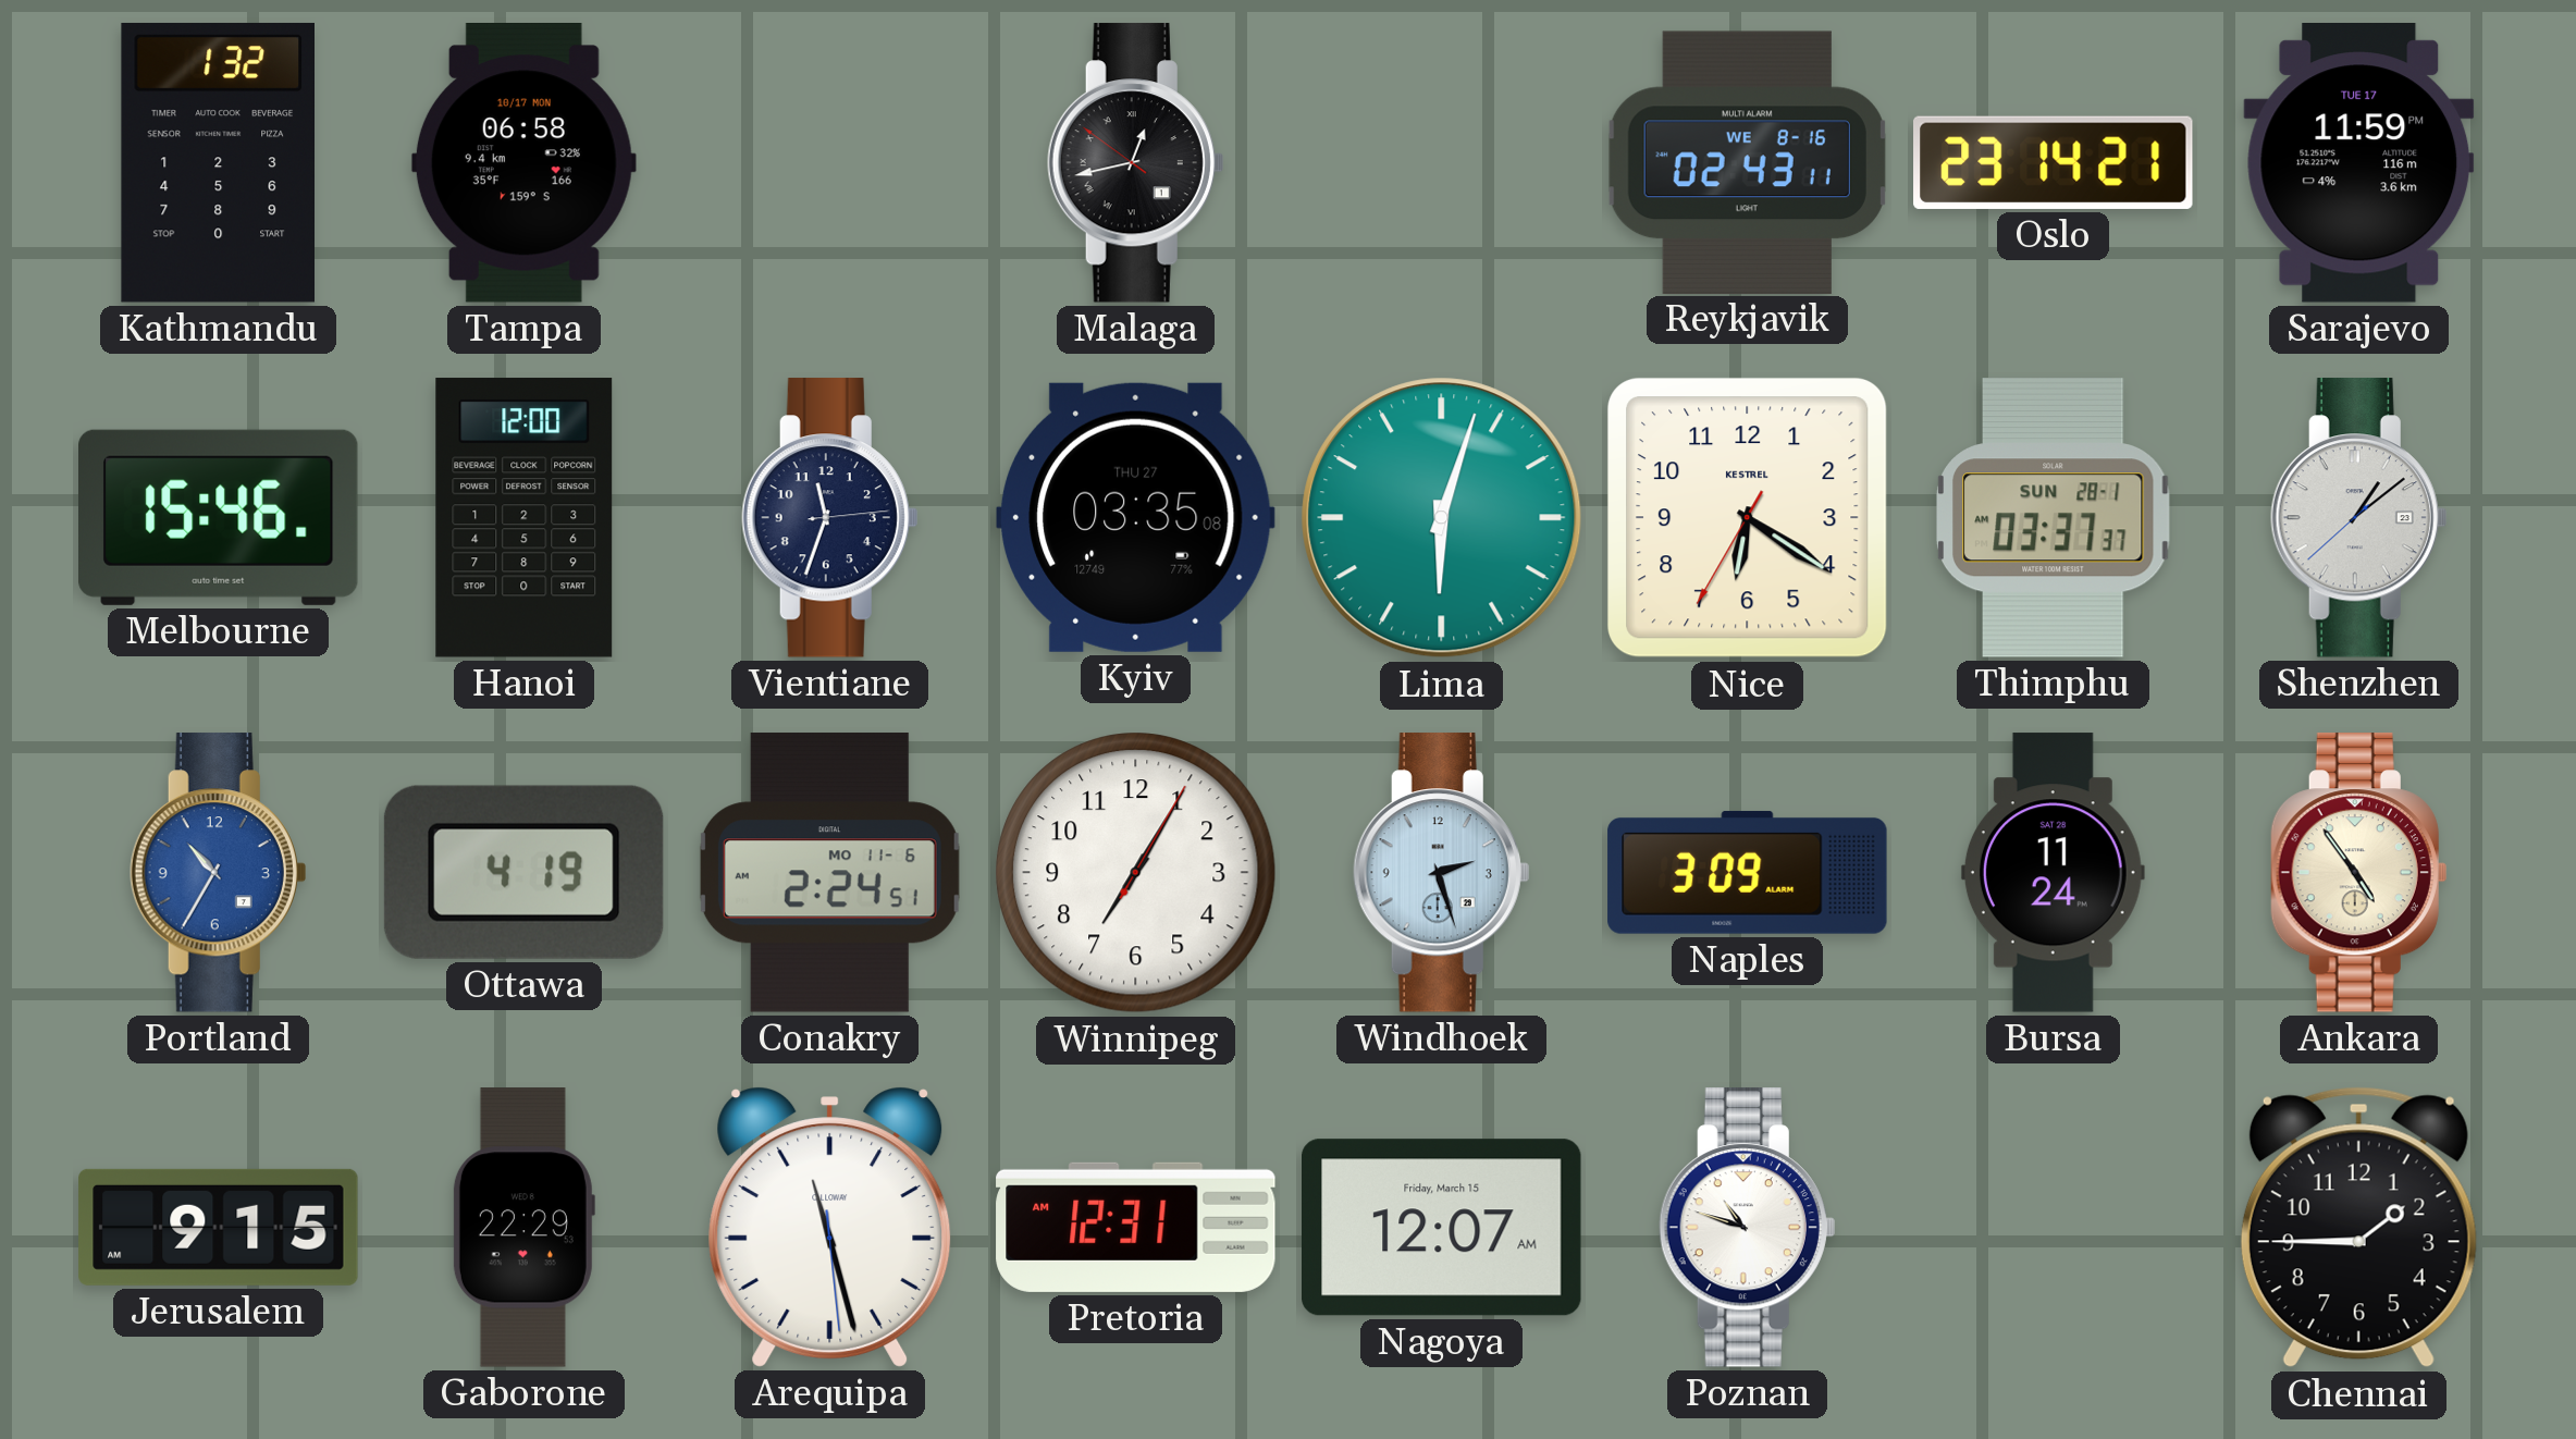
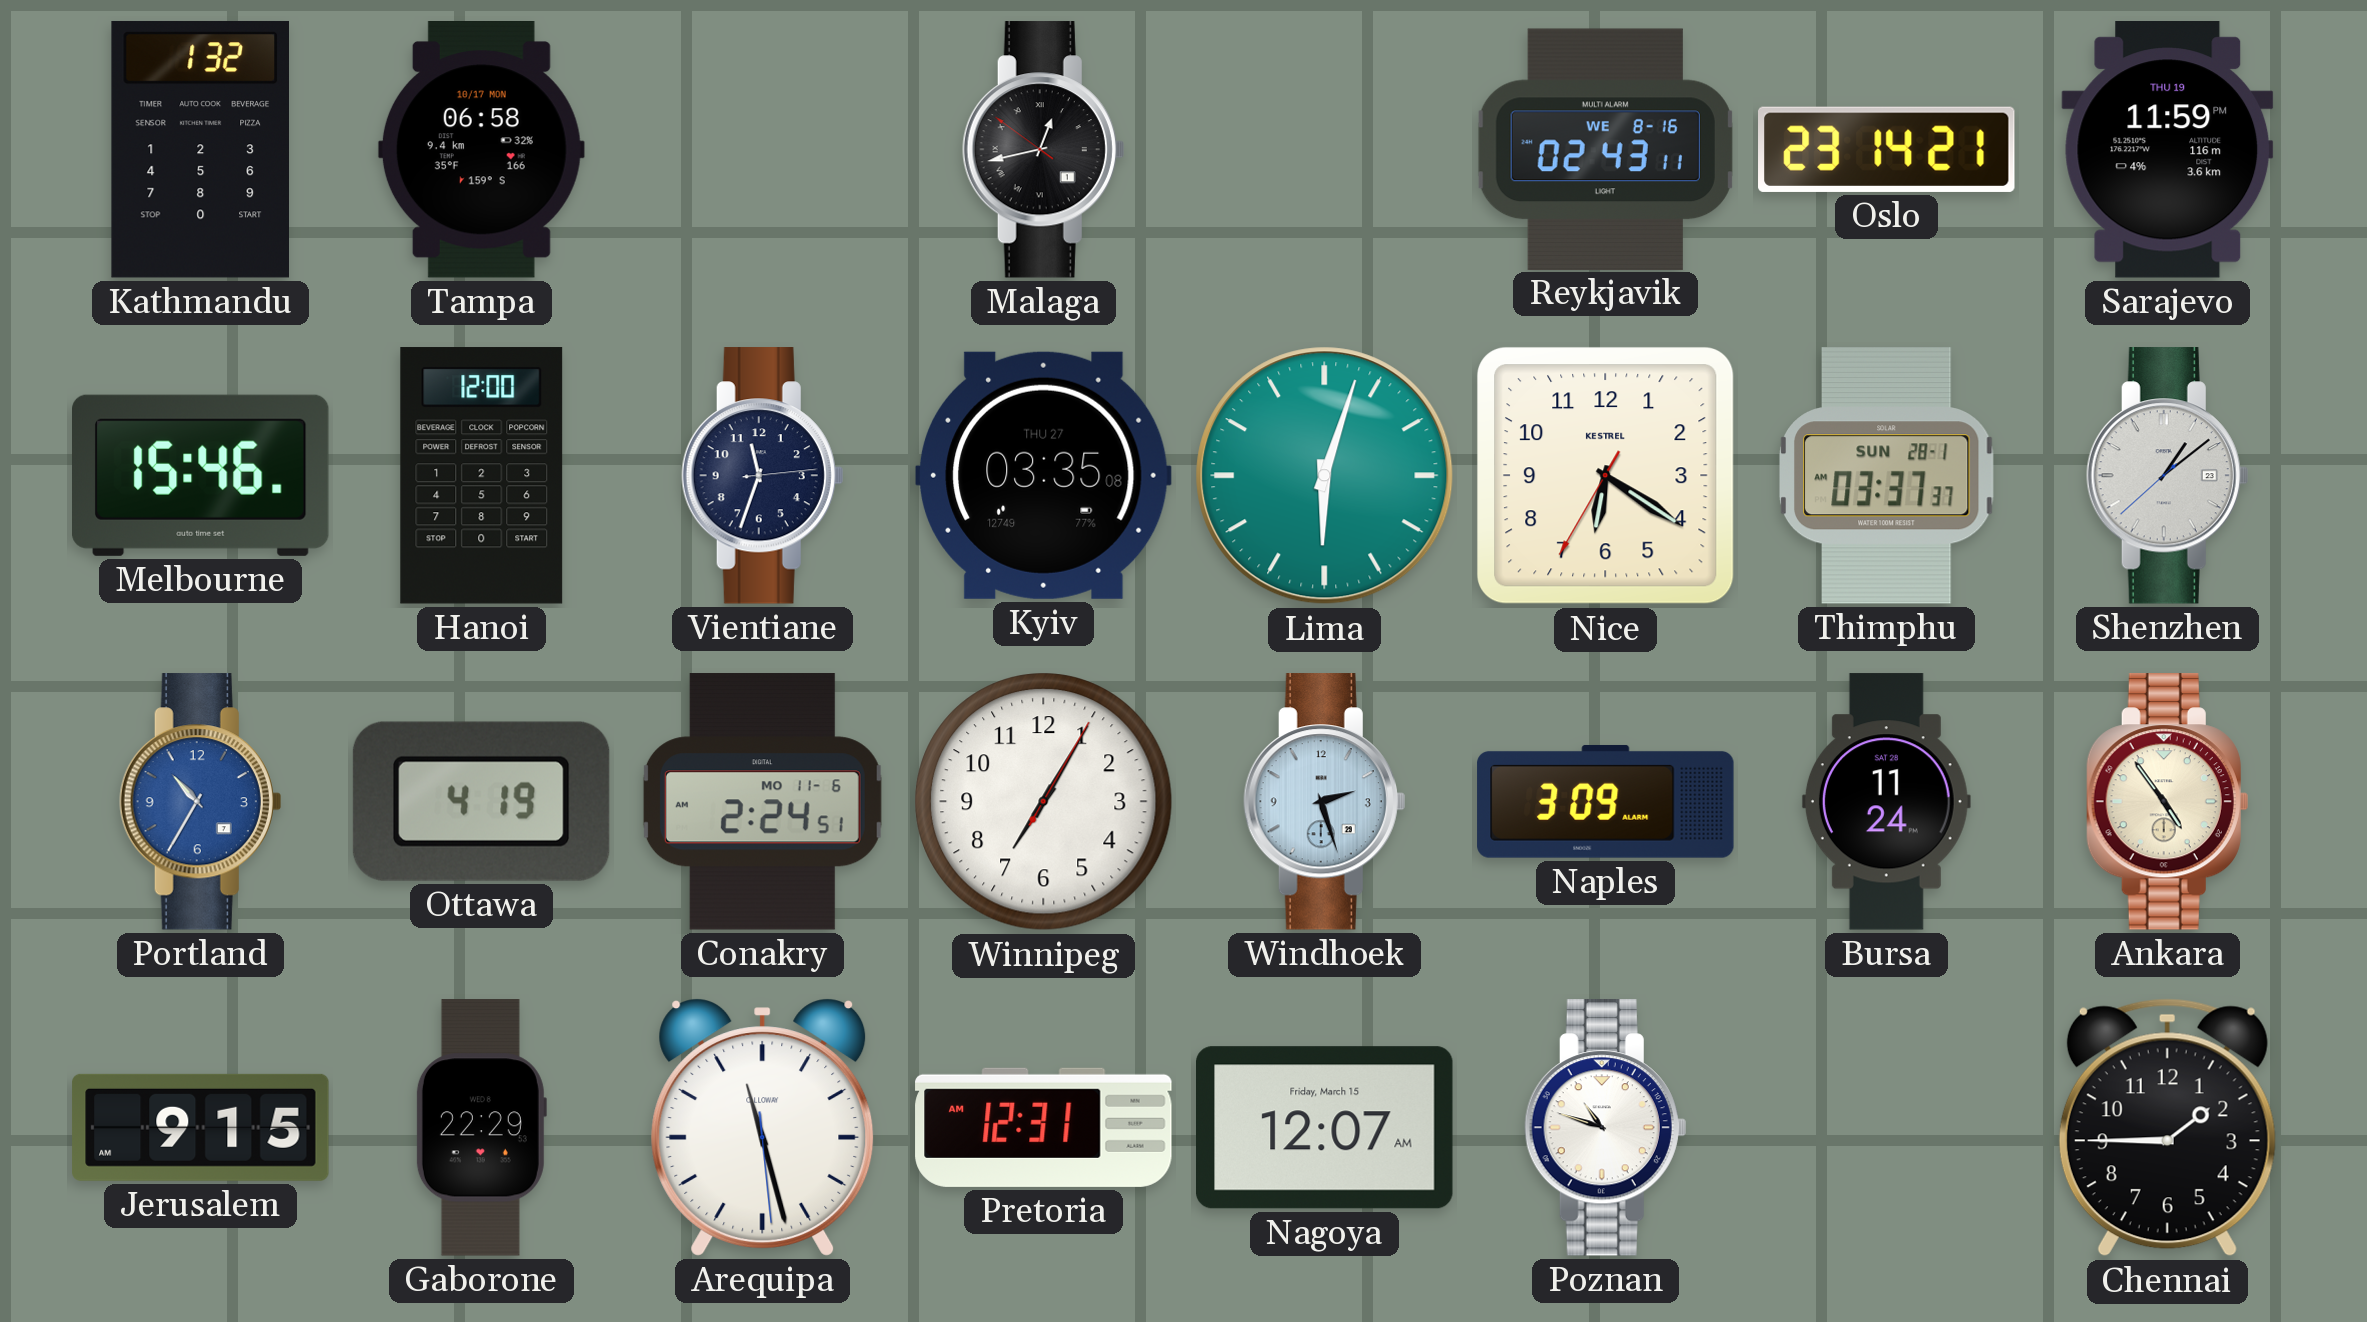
Sarajevo date: TUE 17 -> THU 19 (2168, 150)
